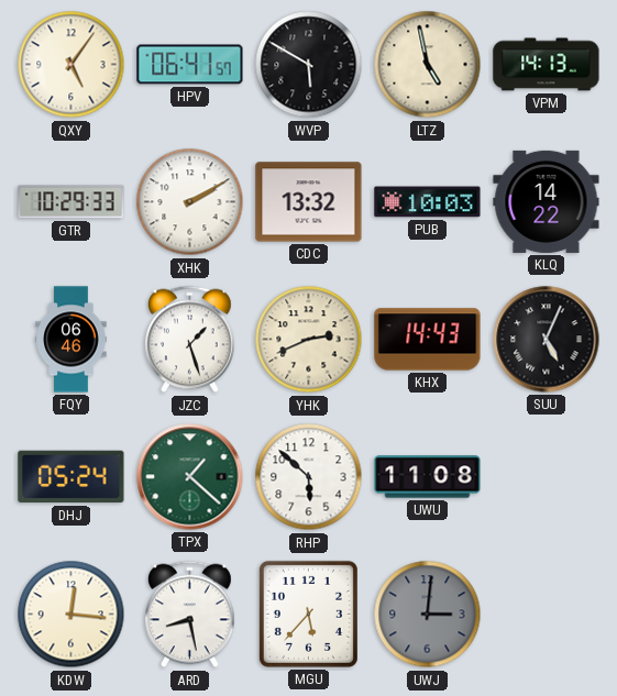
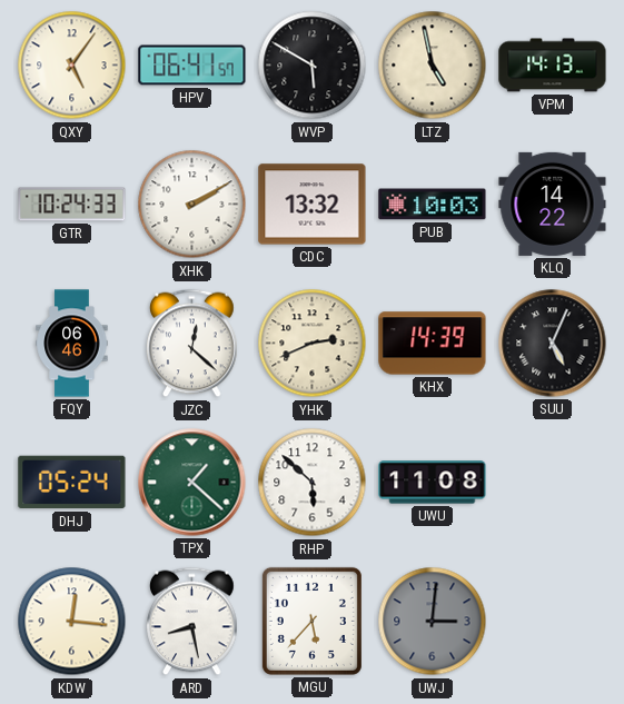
GTR: 10:29 -> 10:24 (72, 205)
JZC: 1:27 -> 12:22 (192, 344)
KHX: 14:43 -> 14:39 (433, 344)
